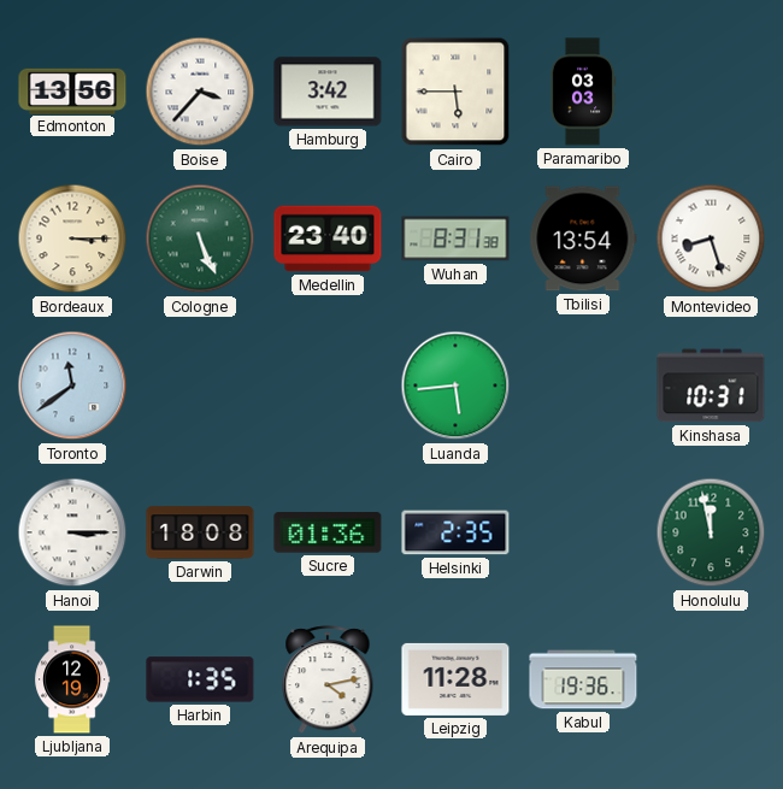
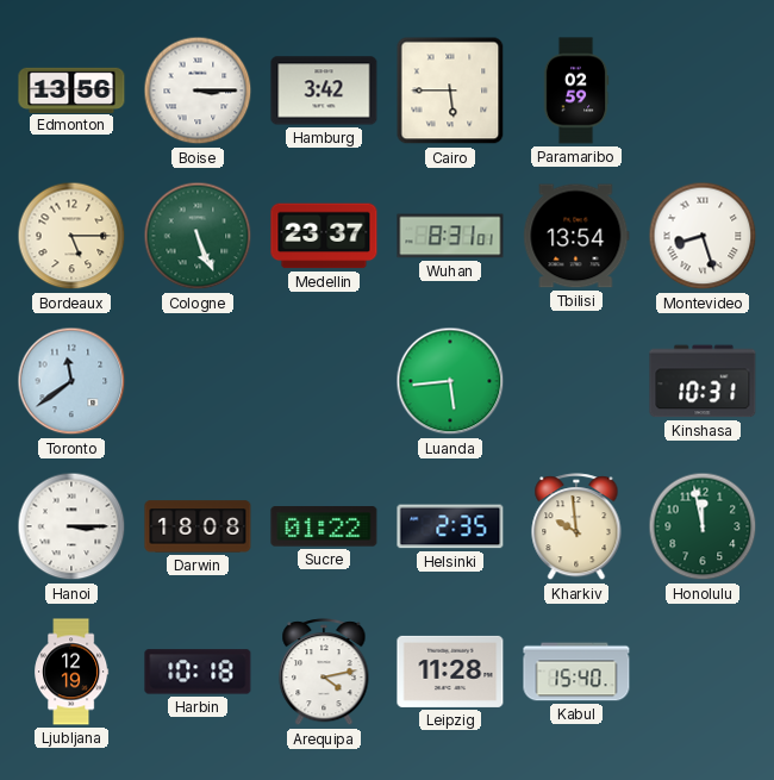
Boise: 3:37 -> 3:15 (198, 91)
Paramaribo: 03:03 -> 02:59 (576, 91)
Bordeaux: 3:15 -> 5:15 (71, 236)
Medellin: 23:40 -> 23:37 (324, 236)
Wuhan: 8:31:38 -> 8:31:01 (450, 236)
Sucre: 01:36 -> 01:22 (324, 526)
Kharkiv: none -> 9:59 (576, 528)
Harbin: 1:35 -> 10:18 (198, 672)
Kabul: 19:36 -> 15:40 (576, 672)
